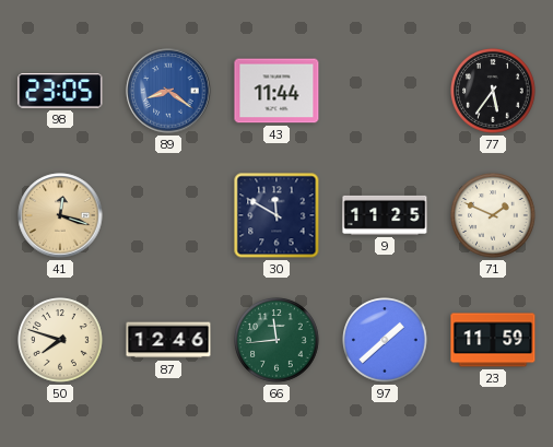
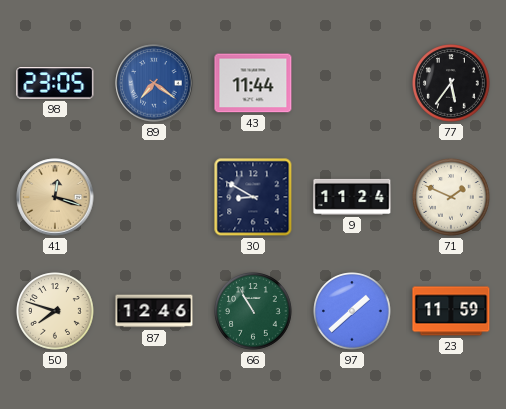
89: 8:21 -> 7:21 (154, 83)
30: 11:50 -> 8:50 (253, 197)
9: 11:25 -> 11:24 (352, 197)
66: 11:44 -> 10:55 (253, 311)
